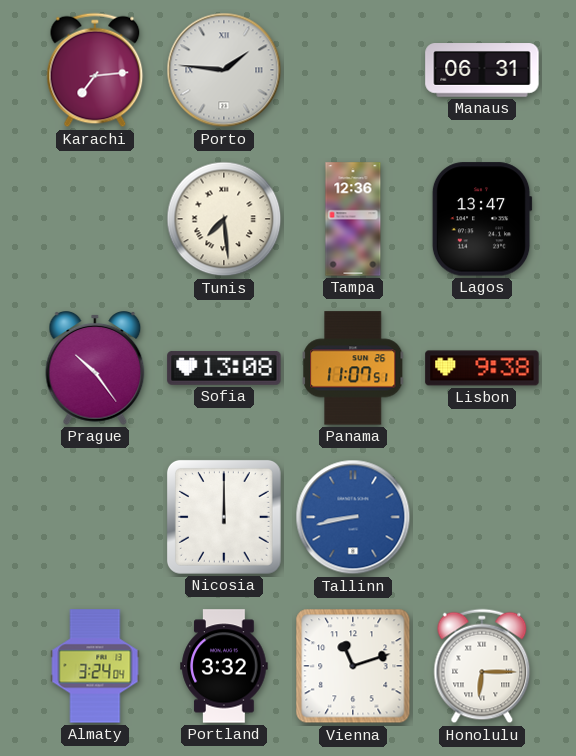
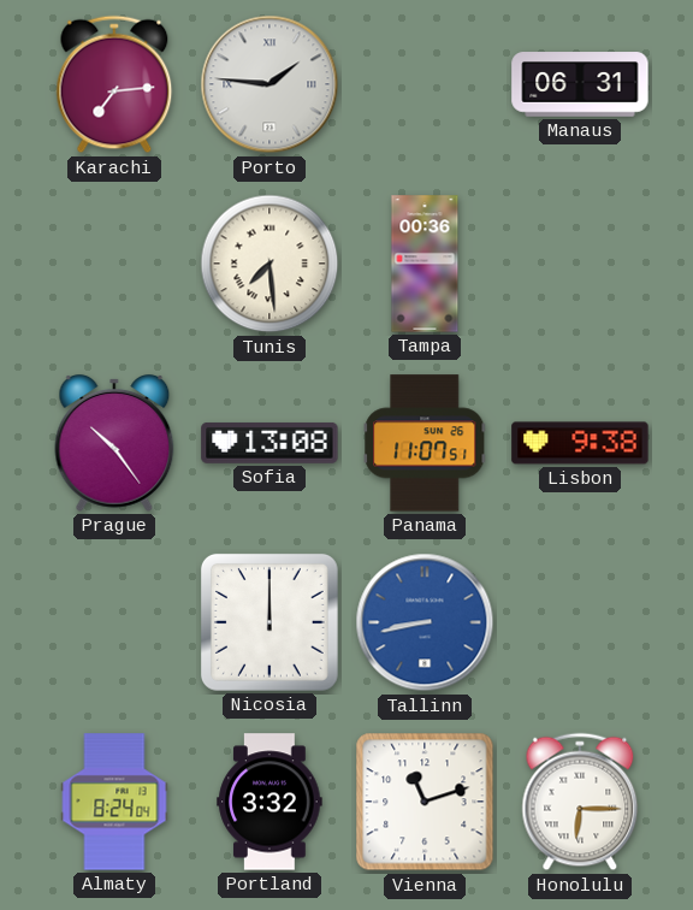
Tampa: 12:36 -> 00:36 (425, 264)
Lagos: 13:47 -> none (482, 219)
Almaty: 3:24 -> 8:24 (114, 802)
